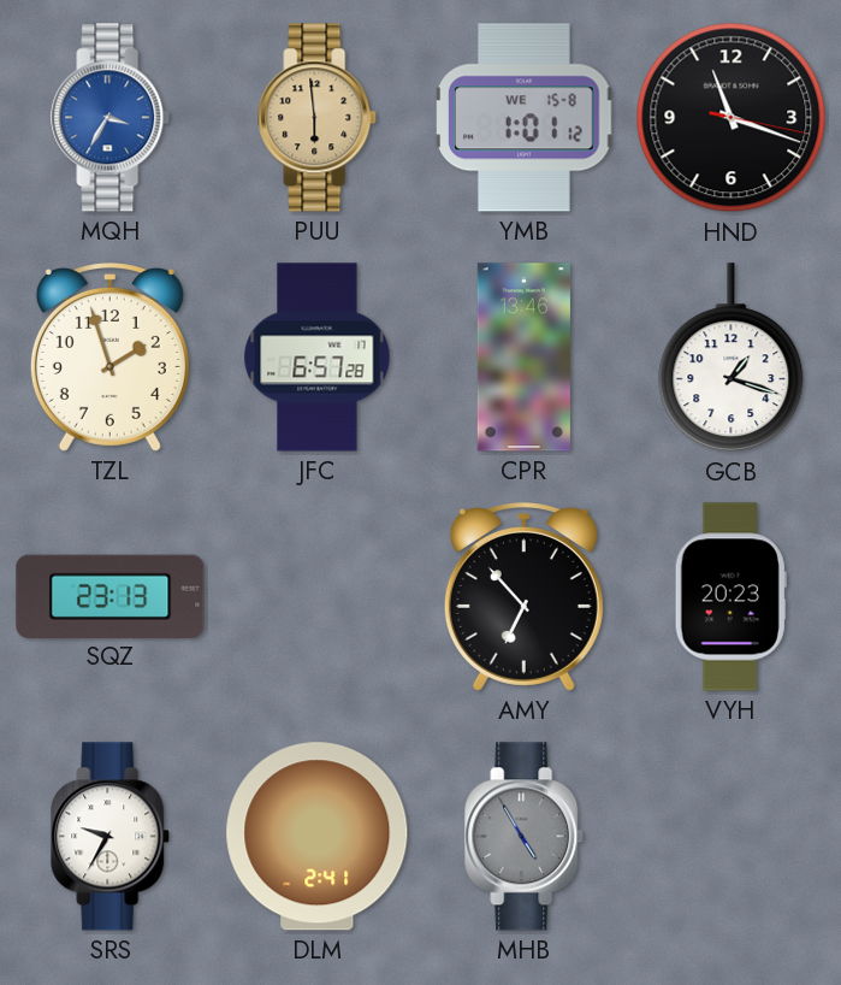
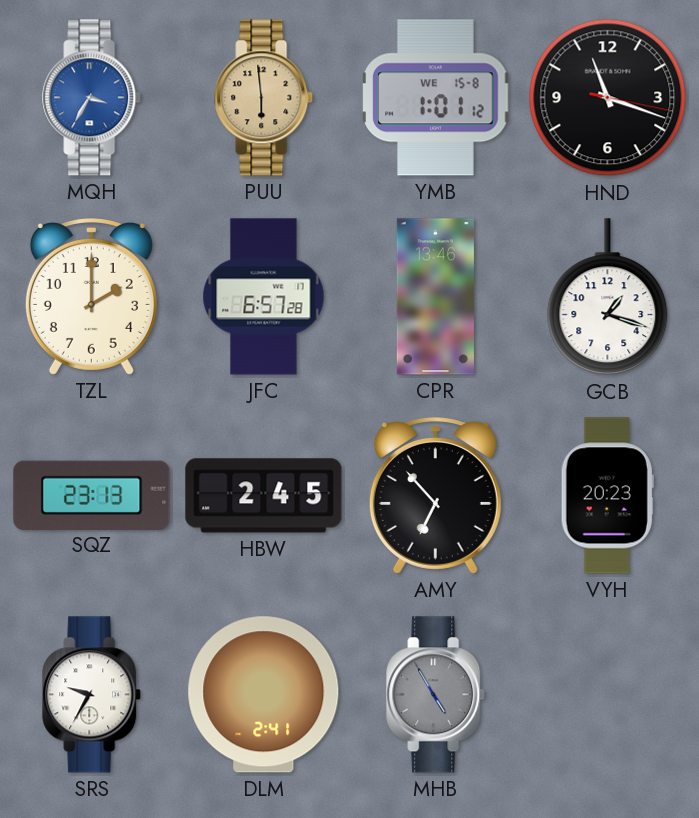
TZL: 1:57 -> 2:00 (91, 297)
HBW: none -> 2:45 (264, 496)
